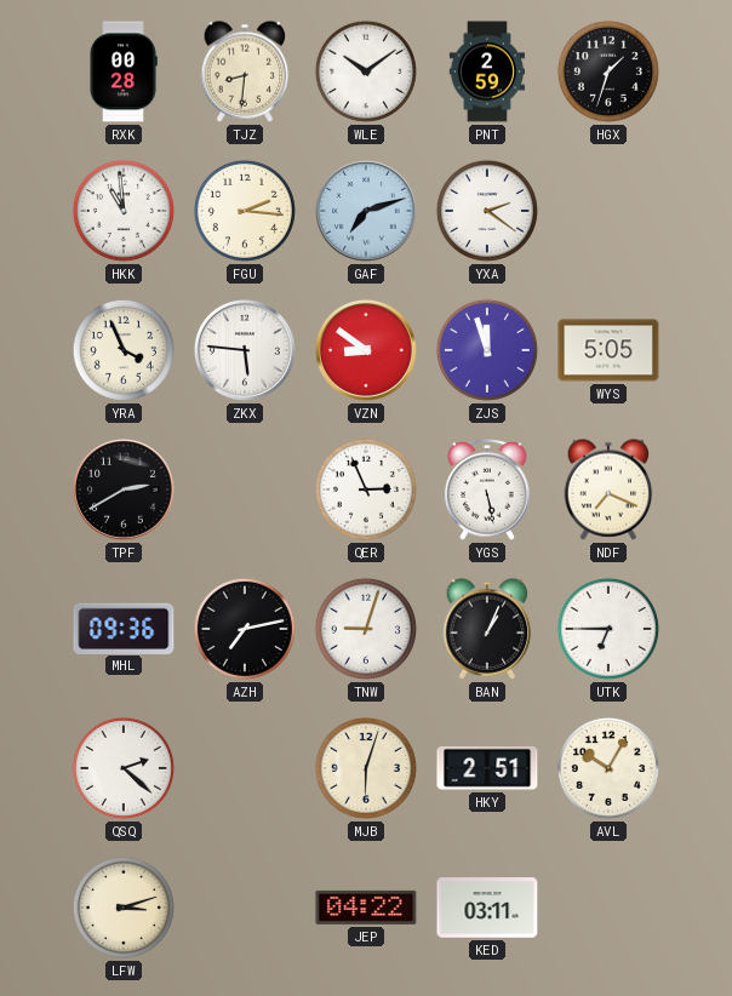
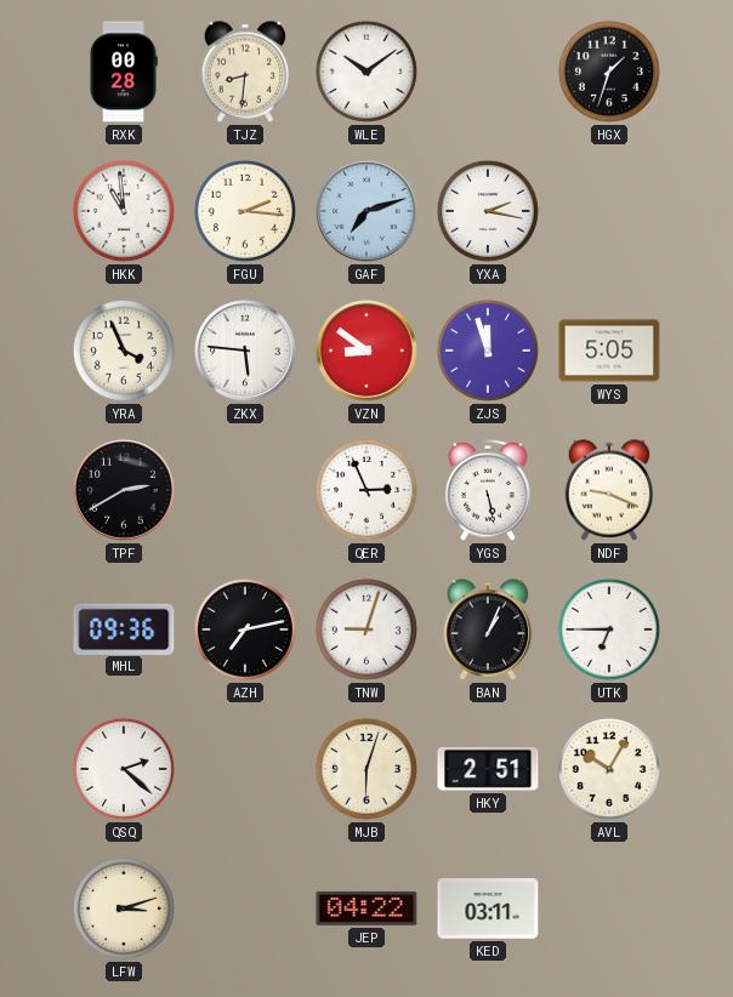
PNT: 2:59 -> none (487, 71)
YXA: 2:21 -> 2:17 (488, 211)
NDF: 7:19 -> 9:19 (609, 490)
